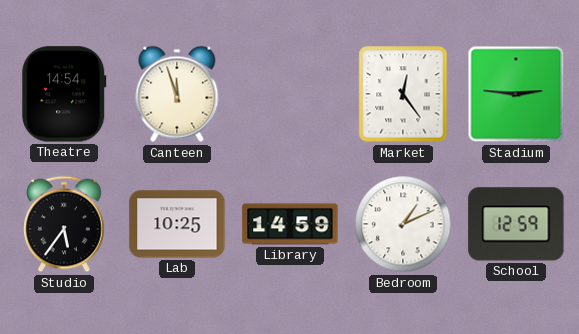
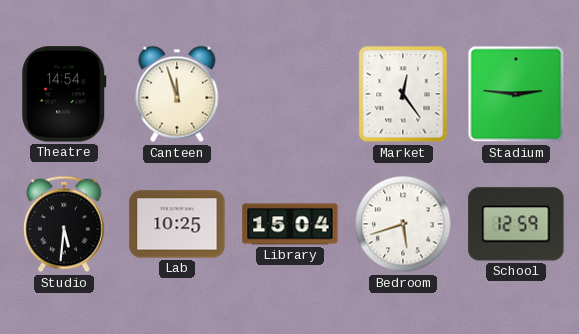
Studio: 5:36 -> 5:31 (64, 224)
Library: 14:59 -> 15:04 (290, 224)
Bedroom: 1:11 -> 5:42 (403, 224)
